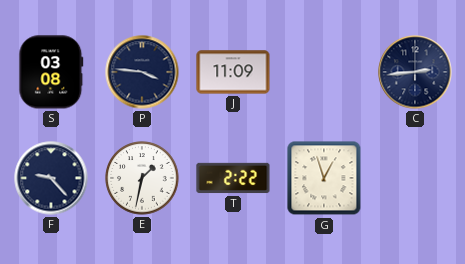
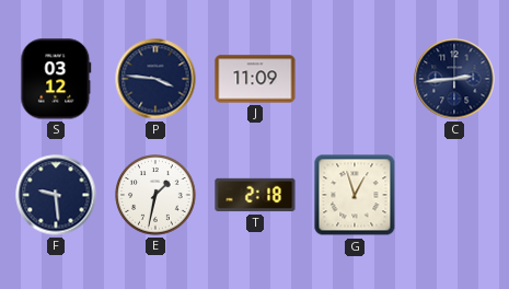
S: 03:08 -> 03:12 (56, 79)
F: 9:23 -> 9:29 (56, 195)
T: 2:22 -> 2:18 (255, 195)
